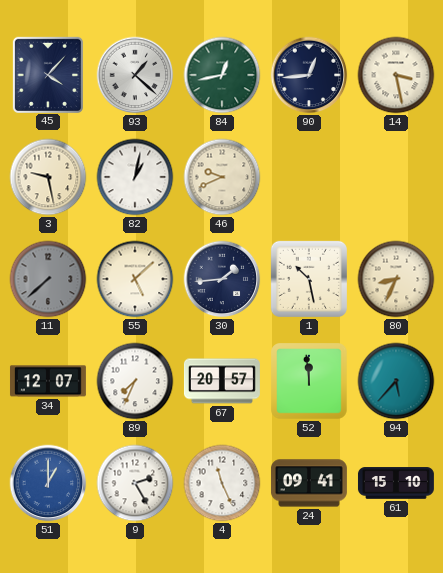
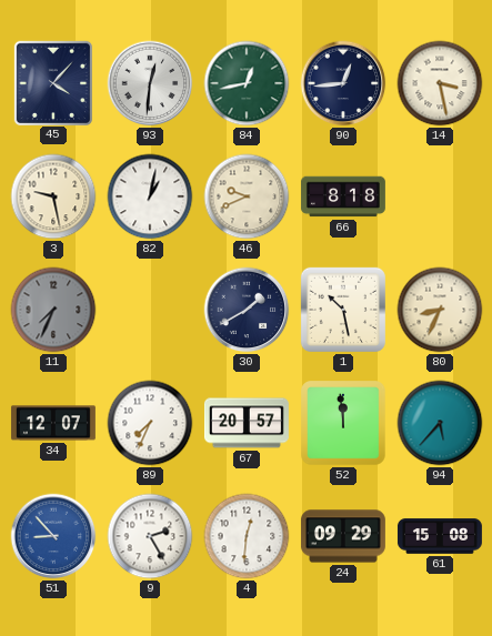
93: 1:22 -> 12:31 (150, 83)
66: none -> 8:18 (343, 196)
11: 7:38 -> 7:34 (53, 310)
55: 5:08 -> none (135, 279)
30: 1:44 -> 1:40 (247, 310)
51: 1:00 -> 8:53 (53, 536)
4: 11:26 -> 12:31 (247, 536)
24: 09:41 -> 09:29 (343, 536)
61: 15:10 -> 15:08 (440, 536)
